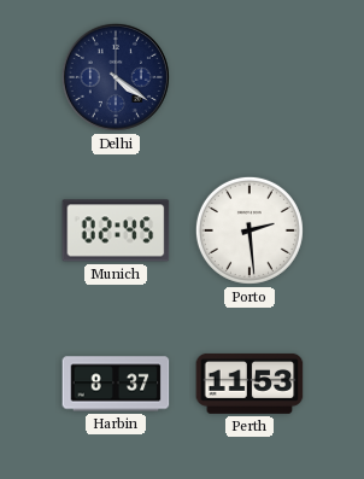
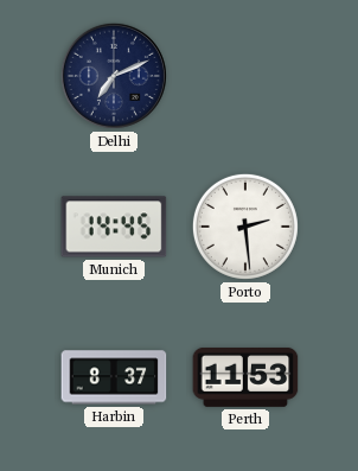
Delhi: 4:21 -> 7:11 (114, 76)
Munich: 02:45 -> 14:45 (114, 227)
